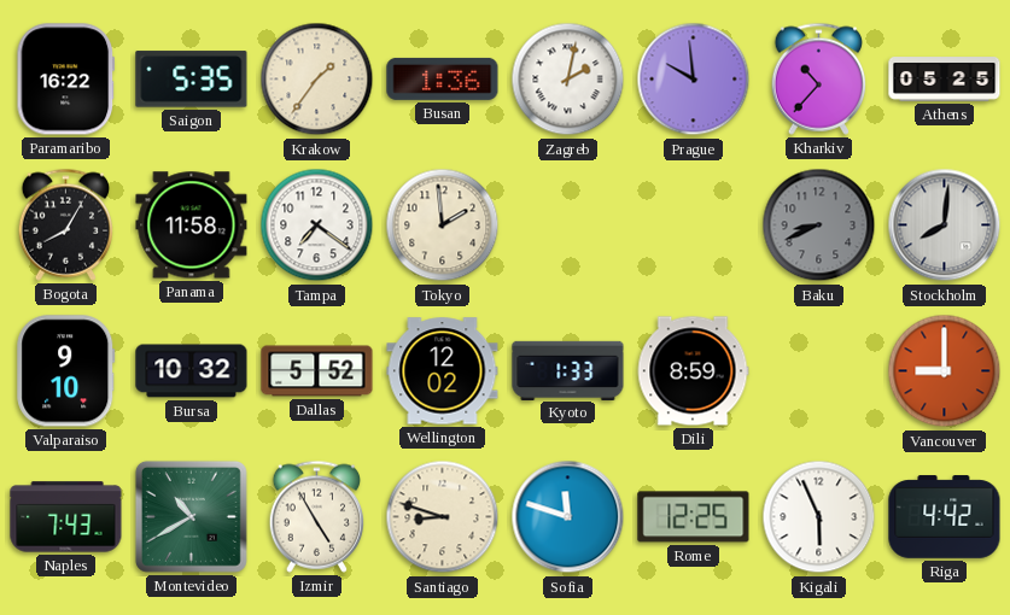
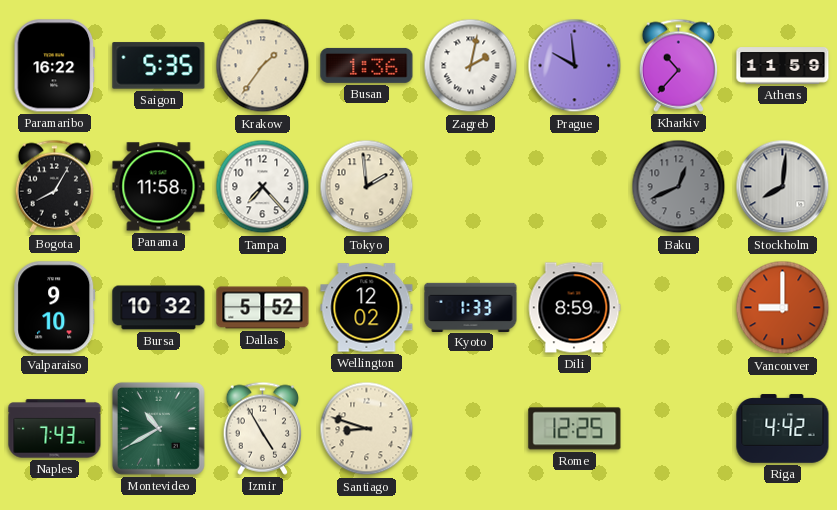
Athens: 05:25 -> 11:59 (783, 66)
Tampa: 7:21 -> 7:23 (263, 187)
Baku: 8:41 -> 12:41 (679, 187)
Sofia: 11:48 -> none (568, 517)
Kigali: 5:56 -> none (819, 517)
